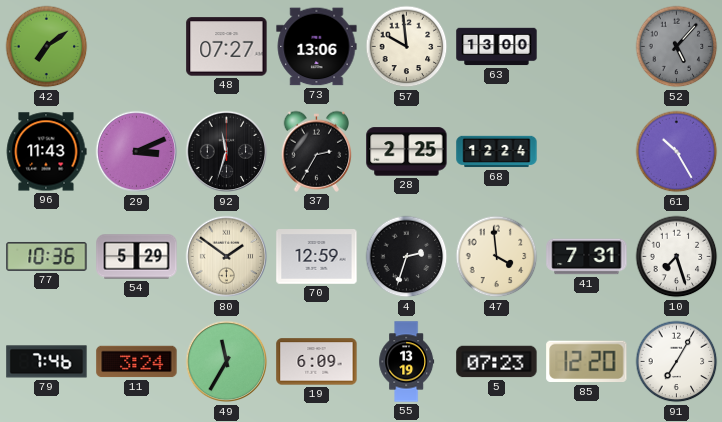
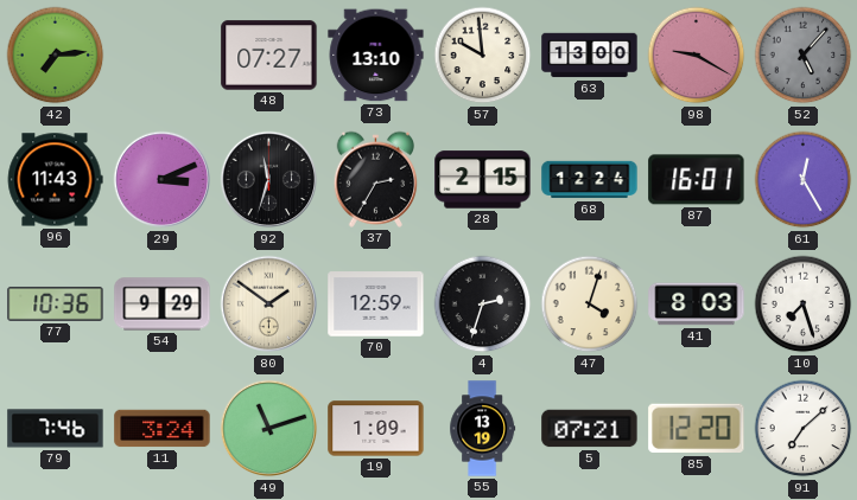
42: 7:09 -> 7:14 (56, 56)
73: 13:06 -> 13:10 (376, 56)
98: none -> 9:20 (697, 56)
28: 2:25 -> 2:15 (483, 180)
87: none -> 16:01 (697, 180)
61: 10:25 -> 12:25 (804, 180)
54: 5:29 -> 9:29 (163, 305)
47: 3:59 -> 4:03 (590, 305)
41: 7:31 -> 8:03 (697, 305)
49: 11:35 -> 11:12 (269, 429)
19: 6:09 -> 1:09 (376, 429)
5: 07:23 -> 07:21 (590, 429)
91: 7:05 -> 7:08 (804, 429)
